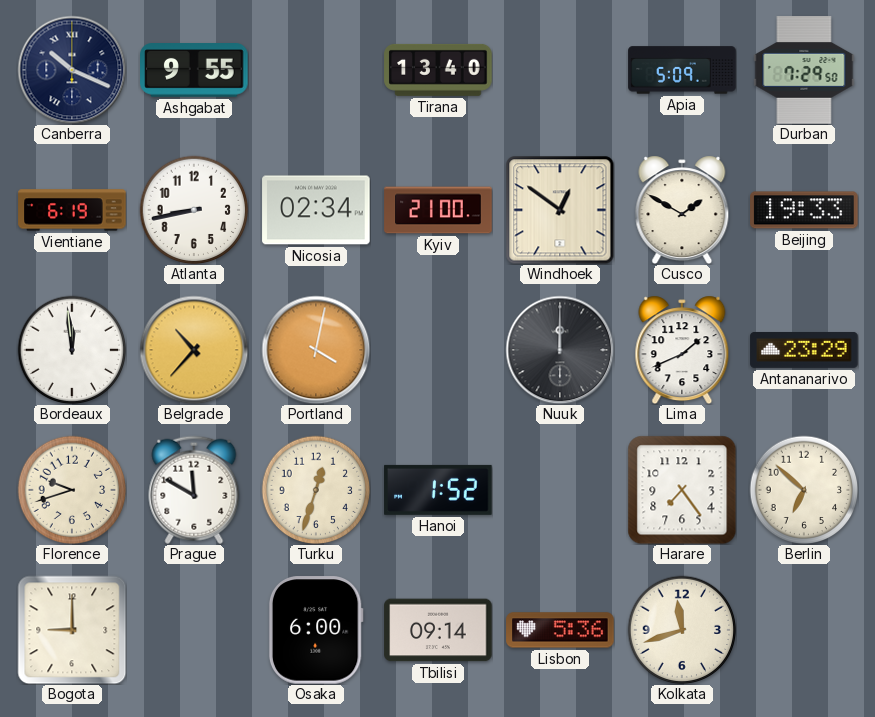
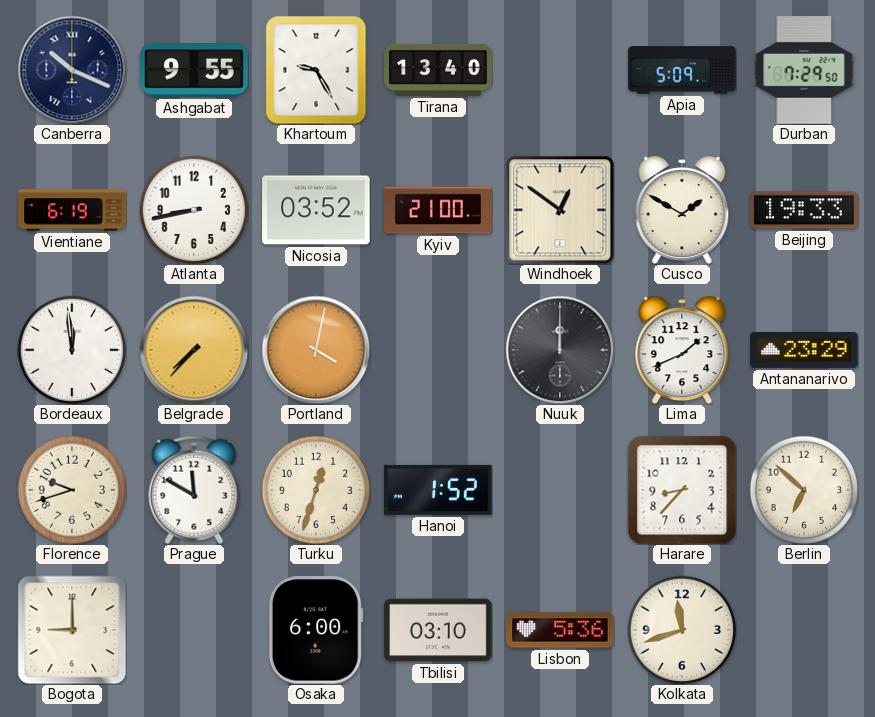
Khartoum: none -> 9:25 (316, 70)
Nicosia: 02:34 -> 03:52 (316, 210)
Belgrade: 10:37 -> 7:37 (194, 350)
Harare: 7:24 -> 8:37 (682, 490)
Tbilisi: 09:14 -> 03:10 (438, 630)
